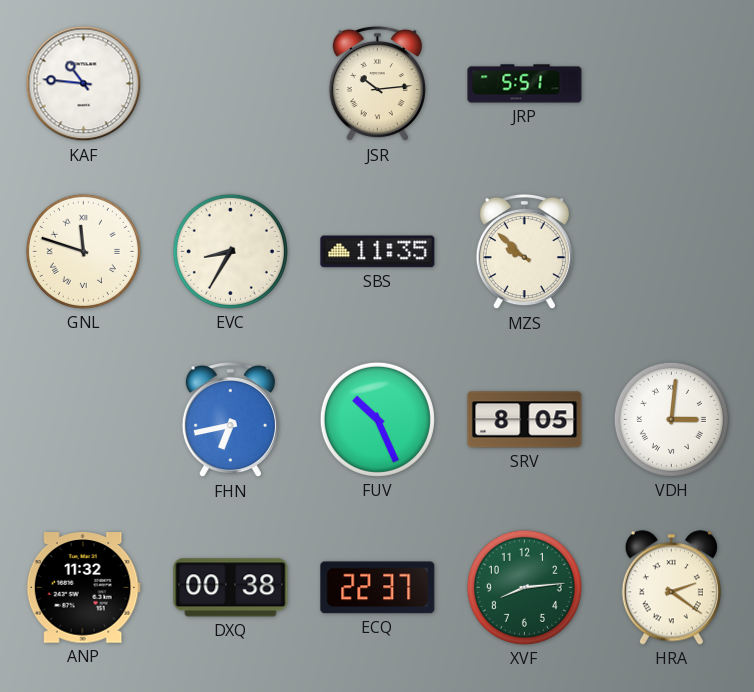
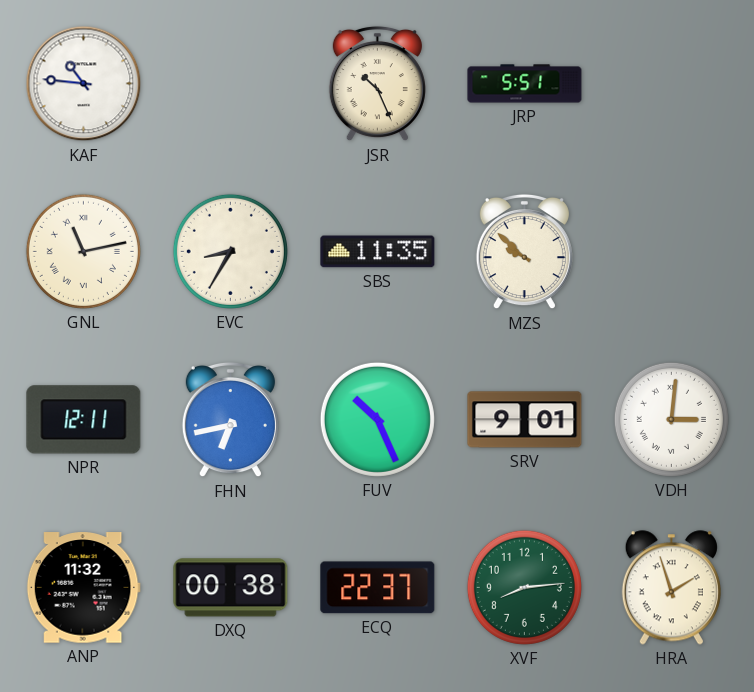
JSR: 10:14 -> 10:26 (377, 84)
GNL: 11:48 -> 11:13 (83, 251)
NPR: none -> 12:11 (84, 420)
SRV: 8:05 -> 9:01 (525, 420)
HRA: 2:21 -> 1:57 (671, 588)
